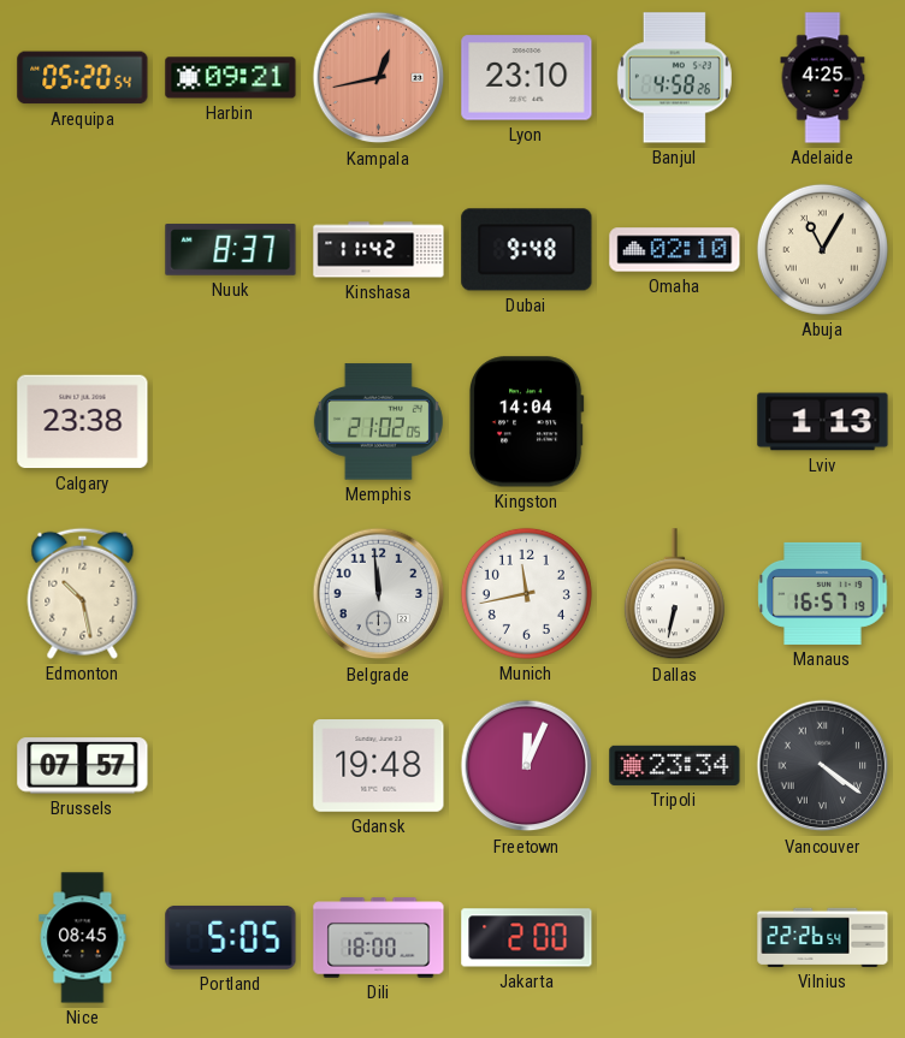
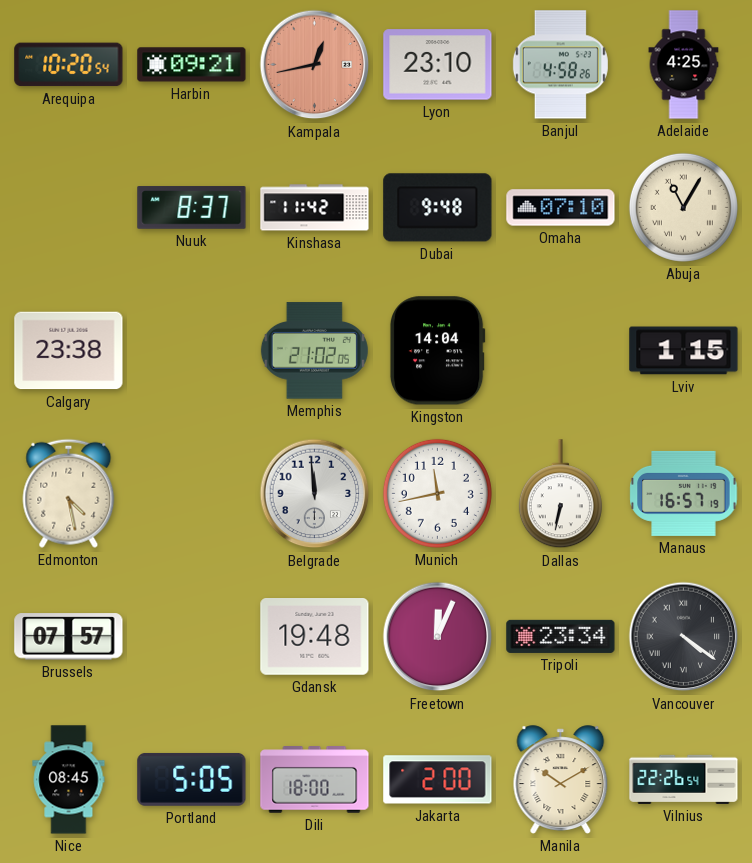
Arequipa: 05:20 -> 10:20 (69, 65)
Omaha: 02:10 -> 07:10 (561, 208)
Lviv: 1:13 -> 1:15 (684, 351)
Edmonton: 10:28 -> 4:28 (69, 493)
Manila: none -> 10:10 (561, 780)
